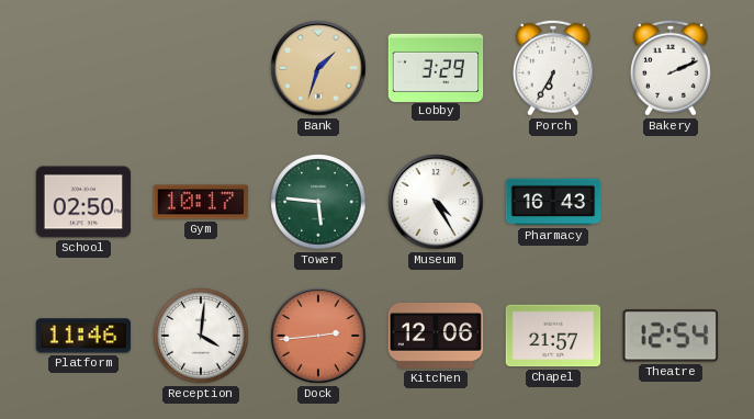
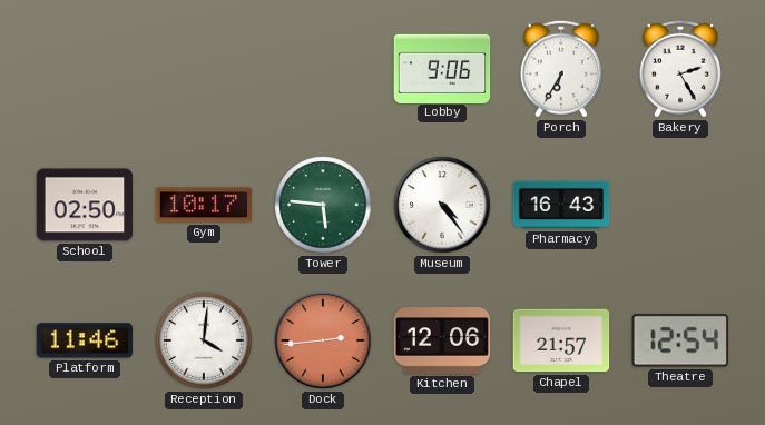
Bank: 1:33 -> none (318, 68)
Lobby: 3:29 -> 9:06 (442, 68)
Bakery: 2:11 -> 2:25 (680, 69)
Museum: 4:25 -> 4:24 (442, 205)
